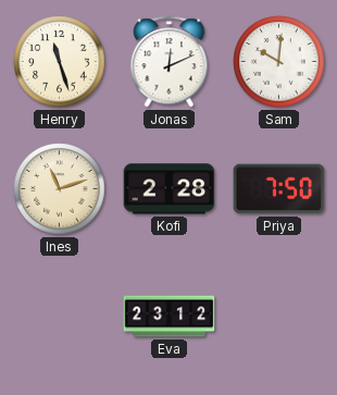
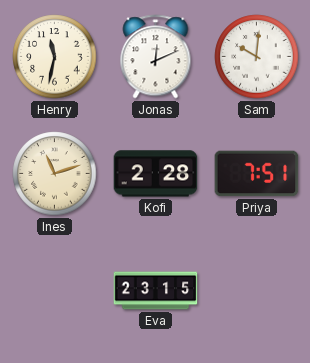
Henry: 11:27 -> 11:32 (55, 57)
Priya: 7:50 -> 7:51 (257, 174)
Eva: 23:12 -> 23:15 (156, 291)
